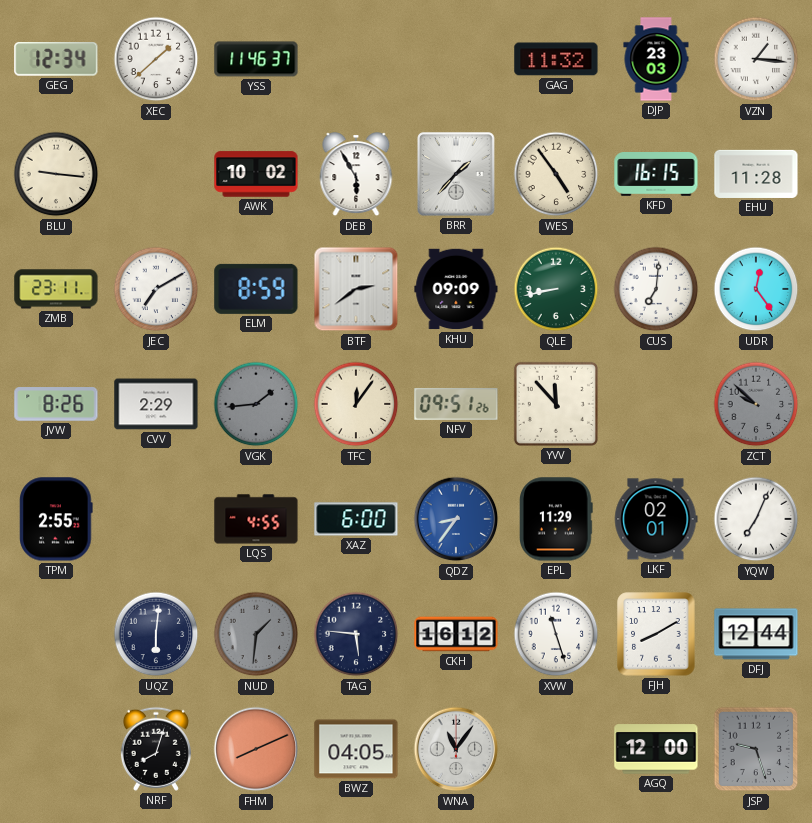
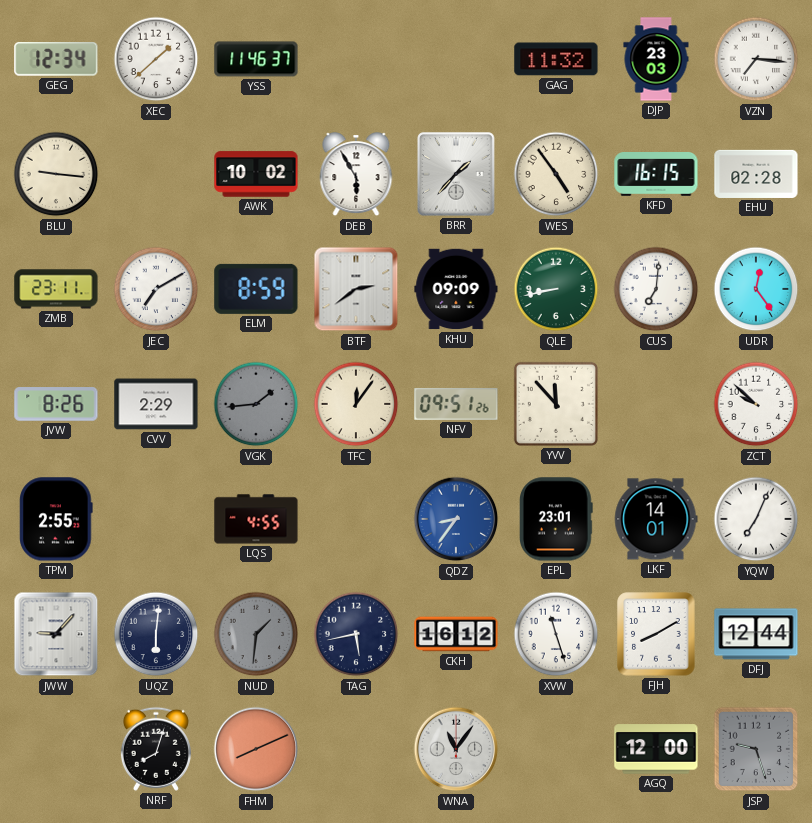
VZN: 1:16 -> 7:16 (756, 59)
EHU: 11:28 -> 02:28 (756, 174)
ZCT dial: grey -> white (756, 404)
XAZ: 6:00 -> none (356, 519)
EPL: 11:29 -> 23:01 (557, 519)
LKF: 02:01 -> 14:01 (656, 519)
JWW: none -> 9:07 (56, 634)
TAG: 5:46 -> 5:43 (356, 634)
BWZ: 04:05 -> none (356, 749)
